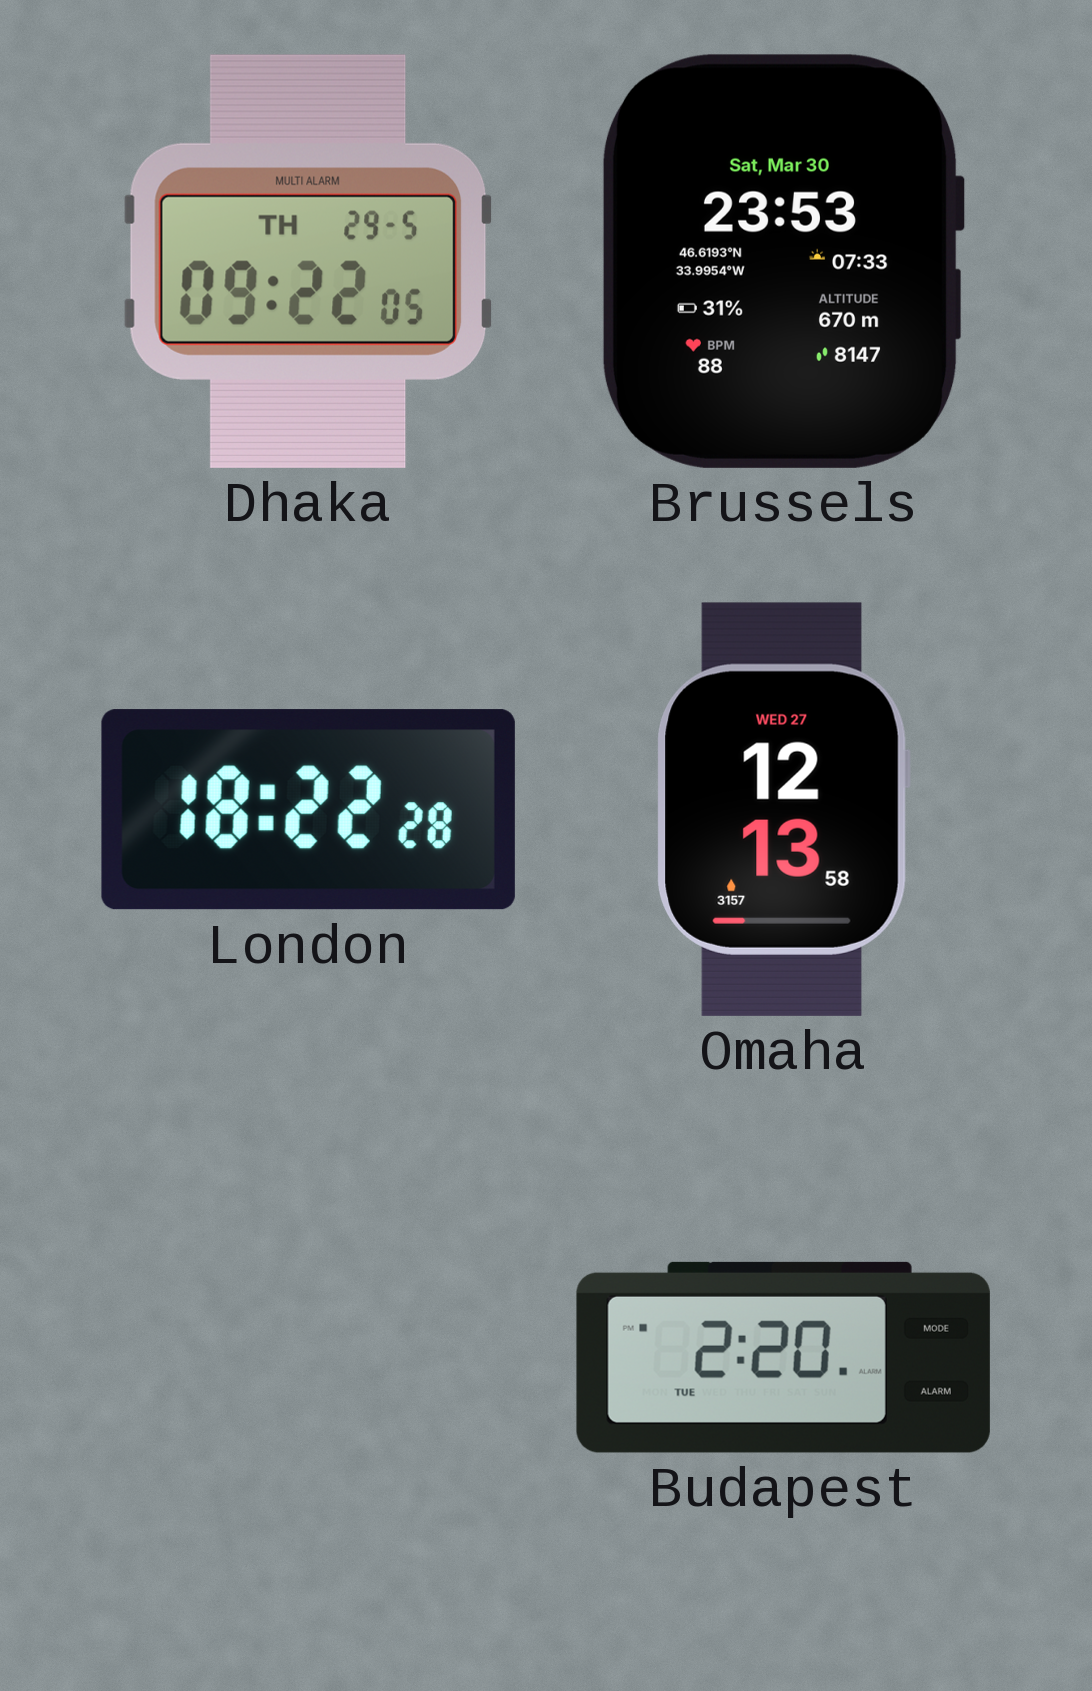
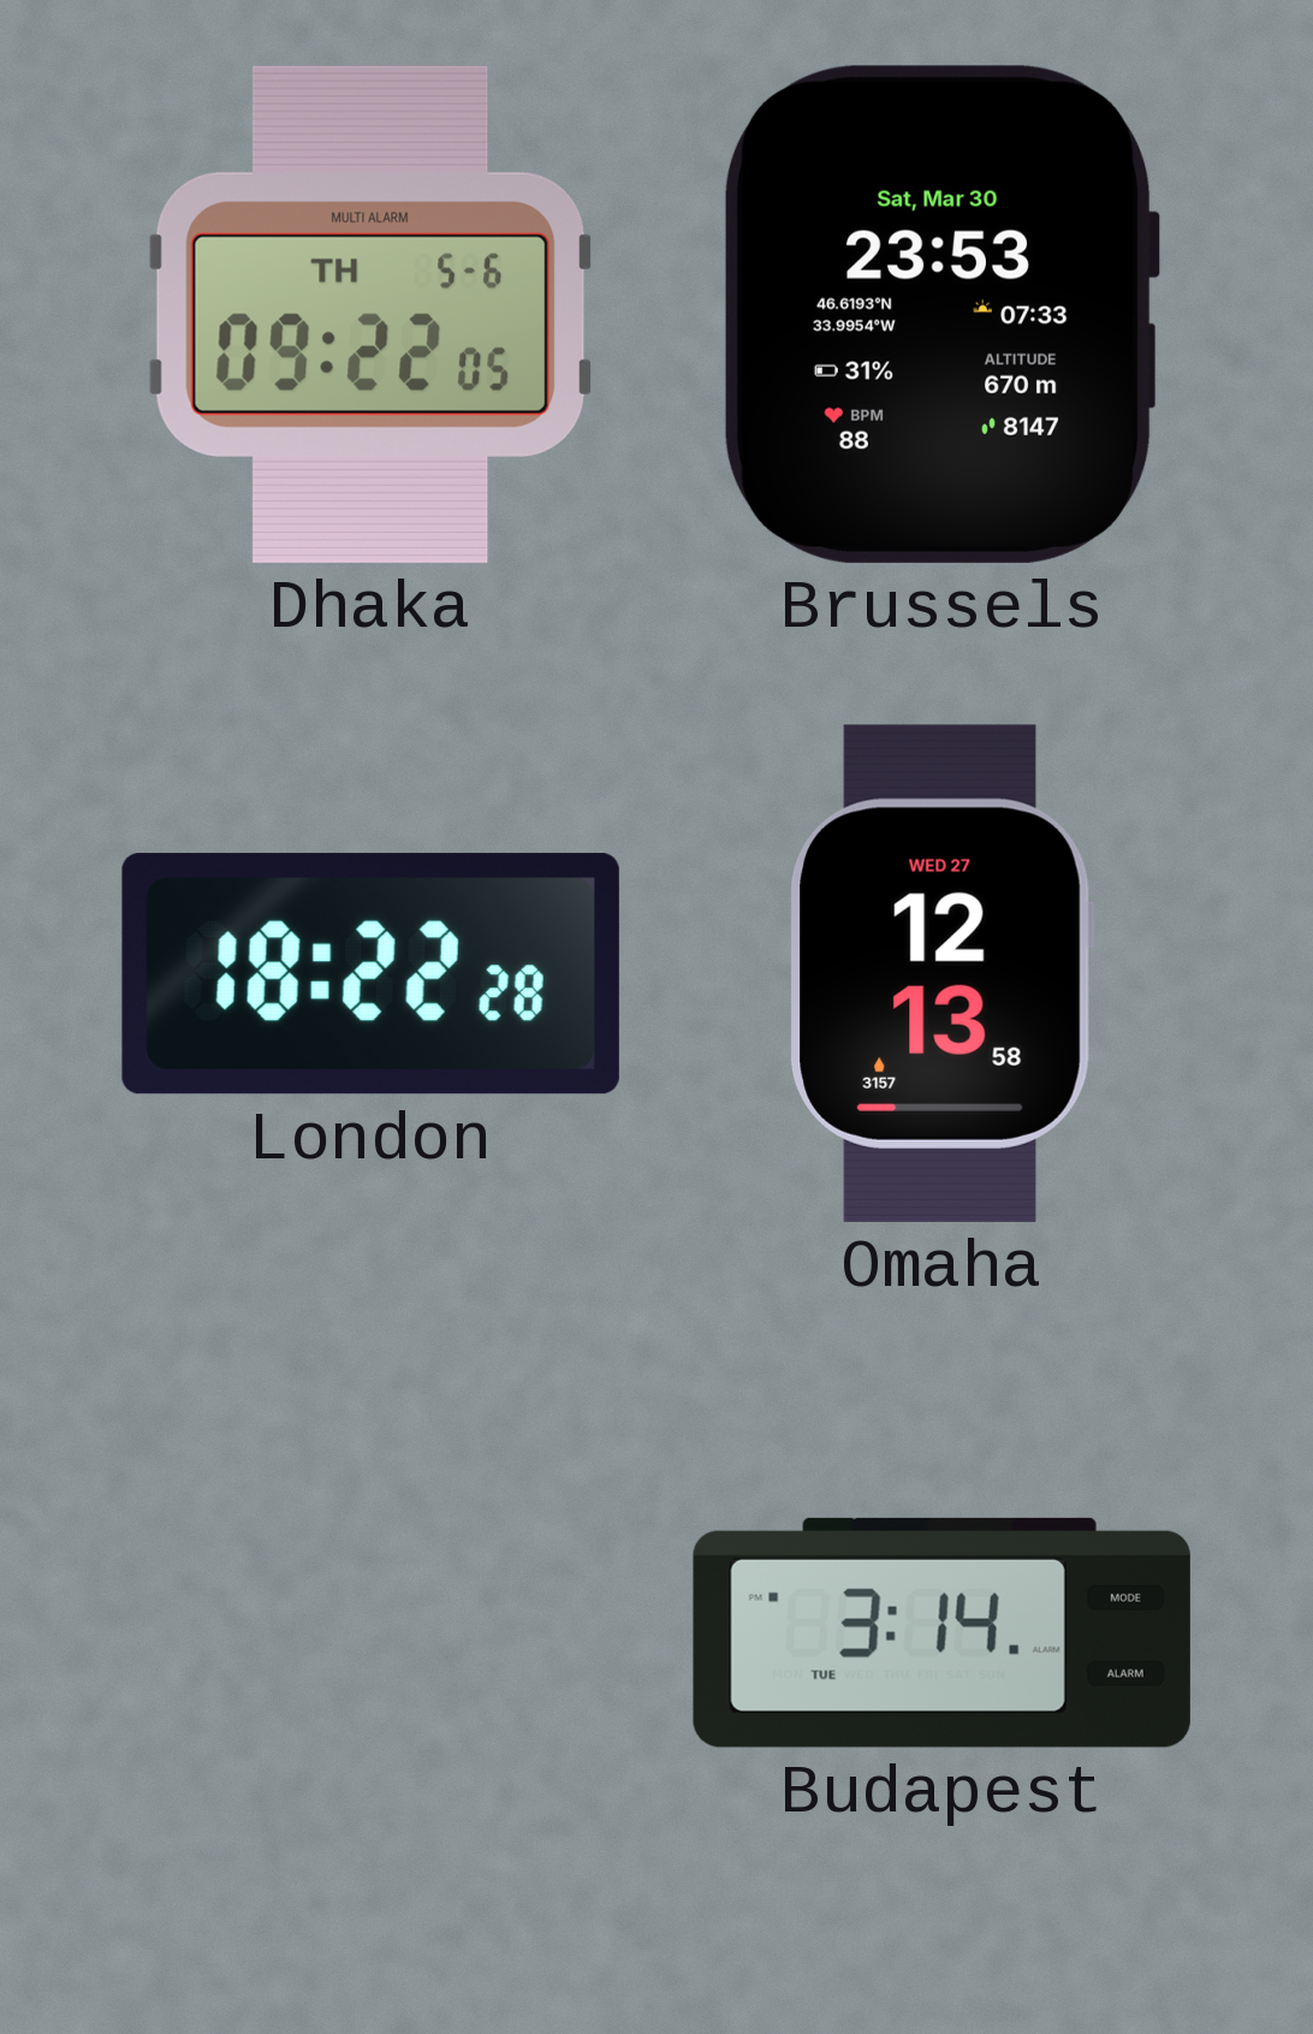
Dhaka date: TH 29-5 -> TH 5-6 (372, 314)
Budapest: 2:20 -> 3:14 (941, 1632)
